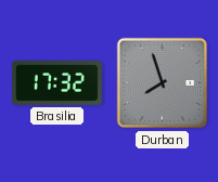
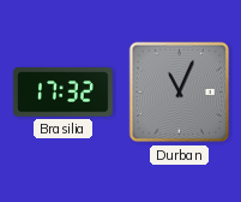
Durban: 7:57 -> 11:04 (180, 93)
